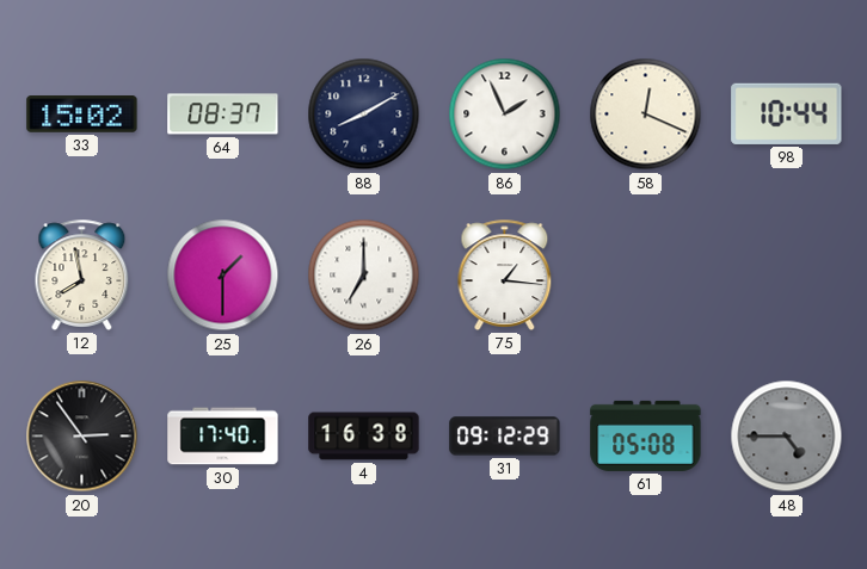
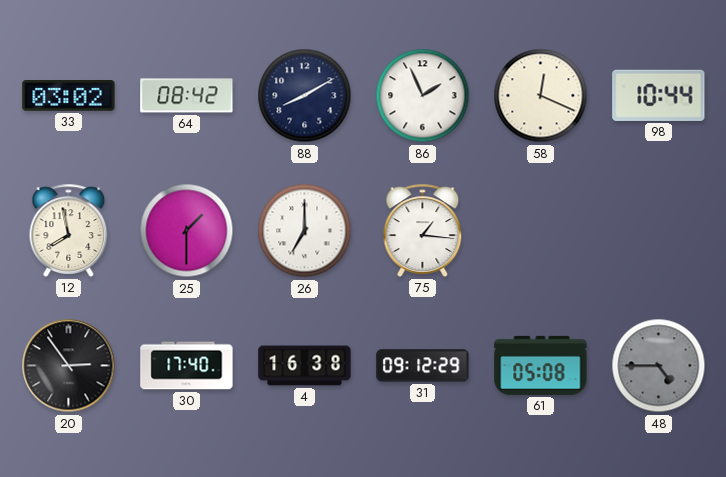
33: 15:02 -> 03:02 (69, 96)
64: 08:37 -> 08:42 (187, 96)
